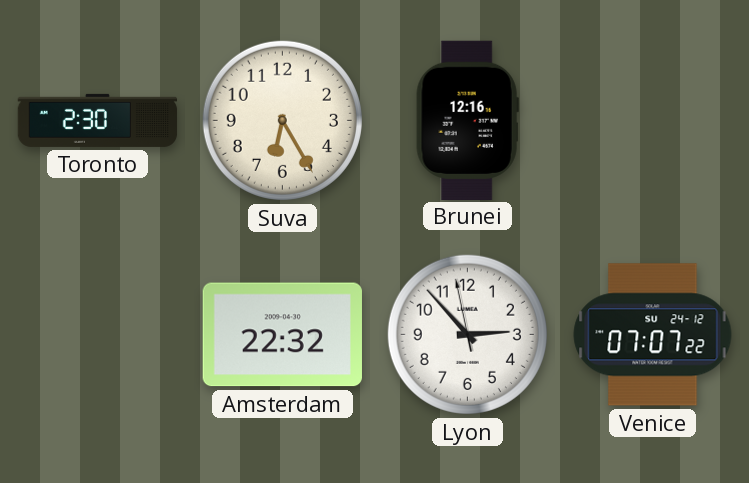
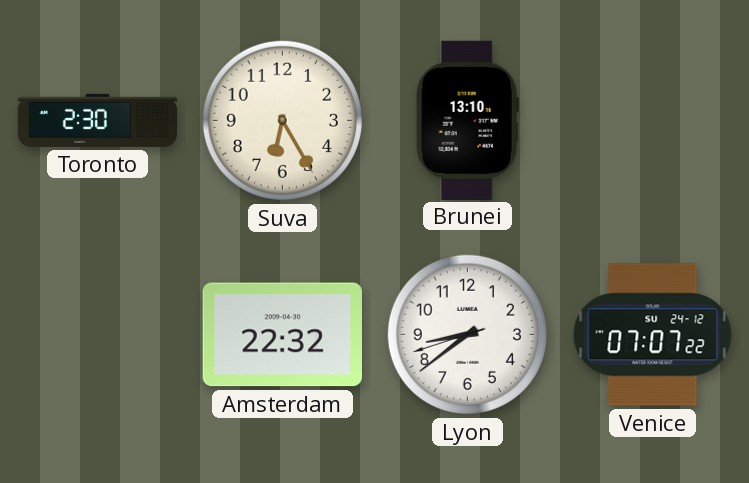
Brunei: 12:16 -> 13:10 (467, 120)
Lyon: 2:52 -> 8:38 (467, 334)
